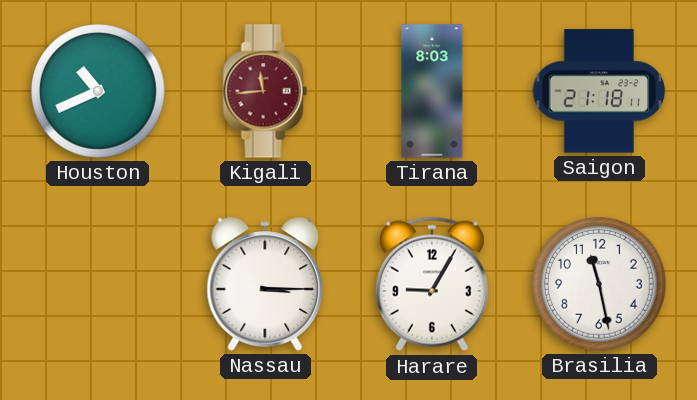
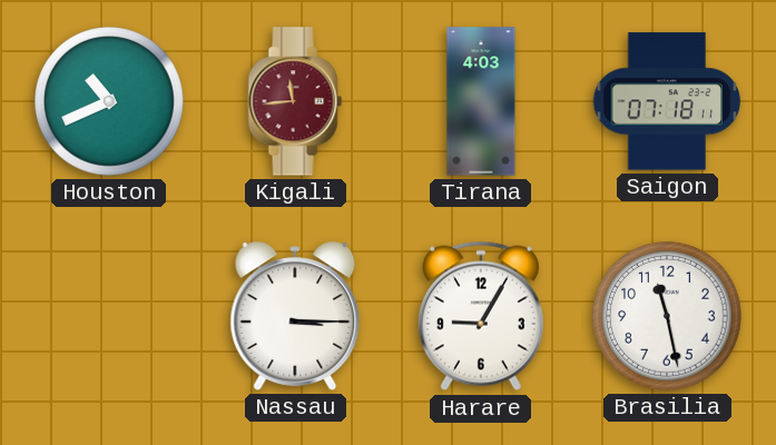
Tirana: 8:03 -> 4:03 (481, 101)
Saigon: 21:18 -> 07:18 (667, 101)
